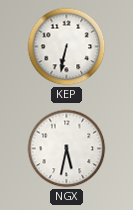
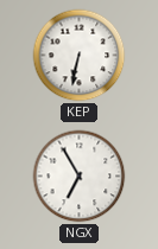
NGX: 5:32 -> 6:55 (80, 177)
